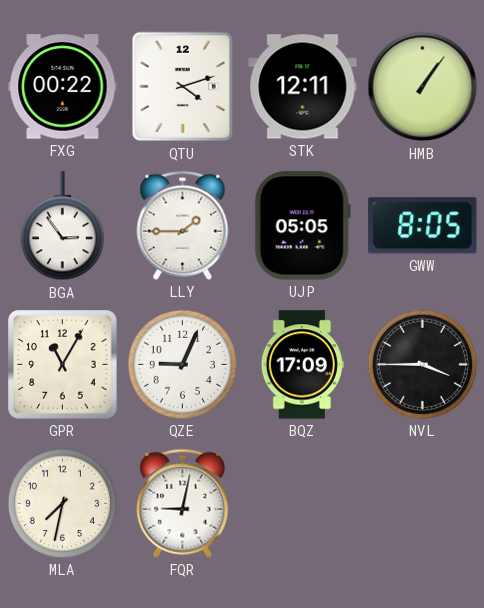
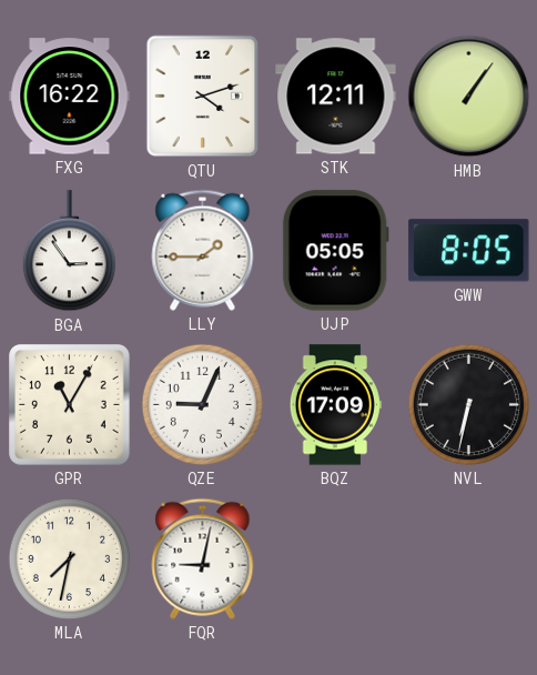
FXG: 00:22 -> 16:22 (70, 97)
NVL: 3:45 -> 6:32 (468, 404)
